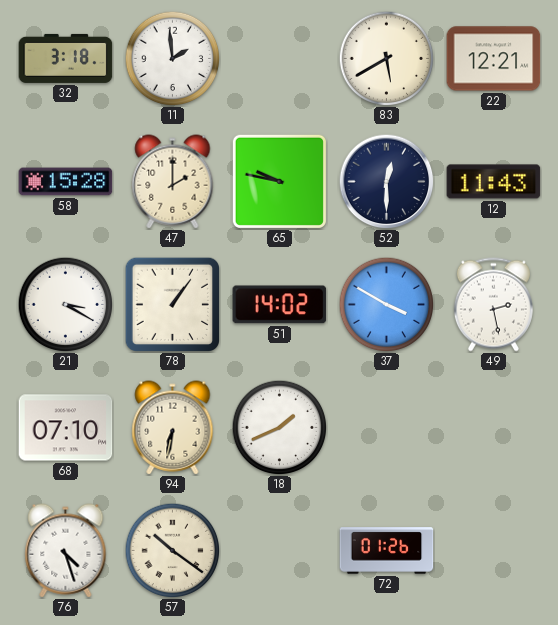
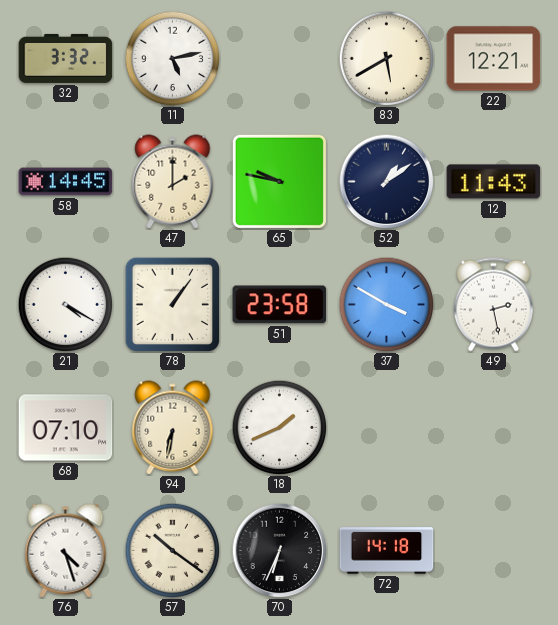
32: 3:18 -> 3:32 (66, 58)
11: 1:59 -> 5:13 (172, 58)
58: 15:28 -> 14:45 (66, 182)
52: 12:30 -> 1:09 (386, 181)
21: 3:20 -> 4:20 (65, 304)
51: 14:02 -> 23:58 (280, 305)
70: none -> 6:34 (279, 550)
72: 01:26 -> 14:18 (387, 551)
